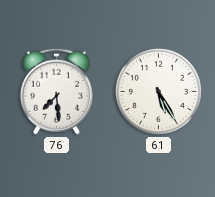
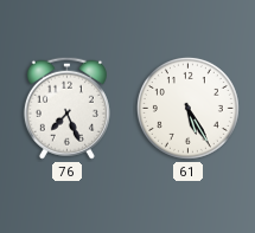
76: 7:29 -> 7:26 (66, 108)
